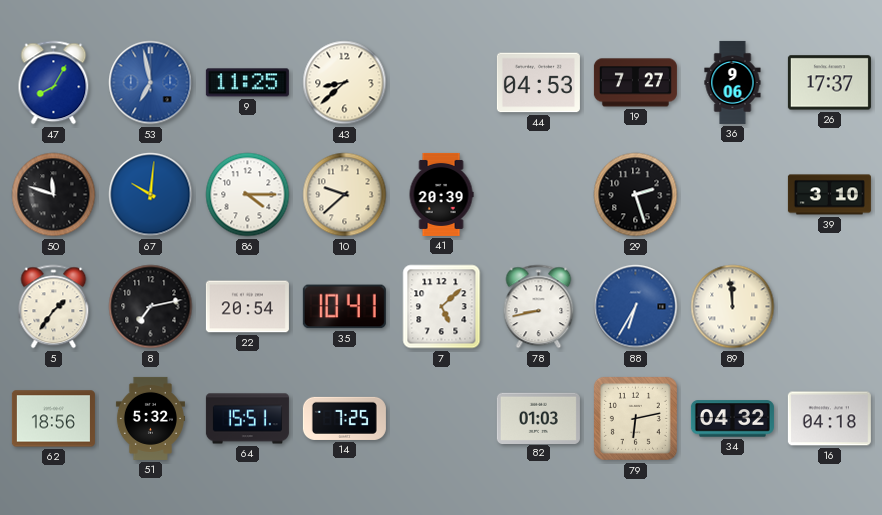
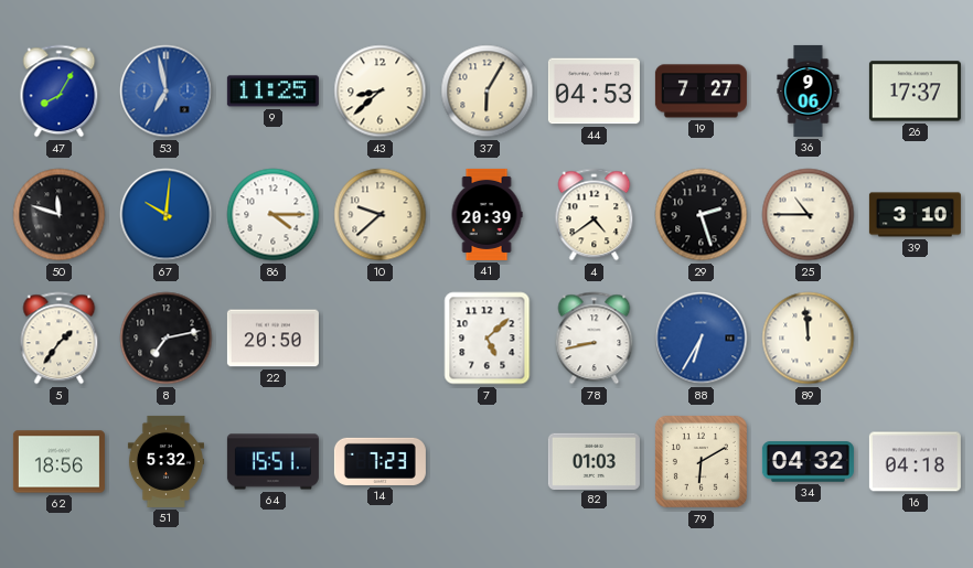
37: none -> 6:05 (488, 92)
4: none -> 4:39 (595, 215)
25: none -> 10:45 (809, 215)
22: 20:54 -> 20:50 (272, 339)
35: 10:41 -> none (344, 307)
14: 7:25 -> 7:23 (379, 461)
79: 6:13 -> 6:10 (701, 461)
